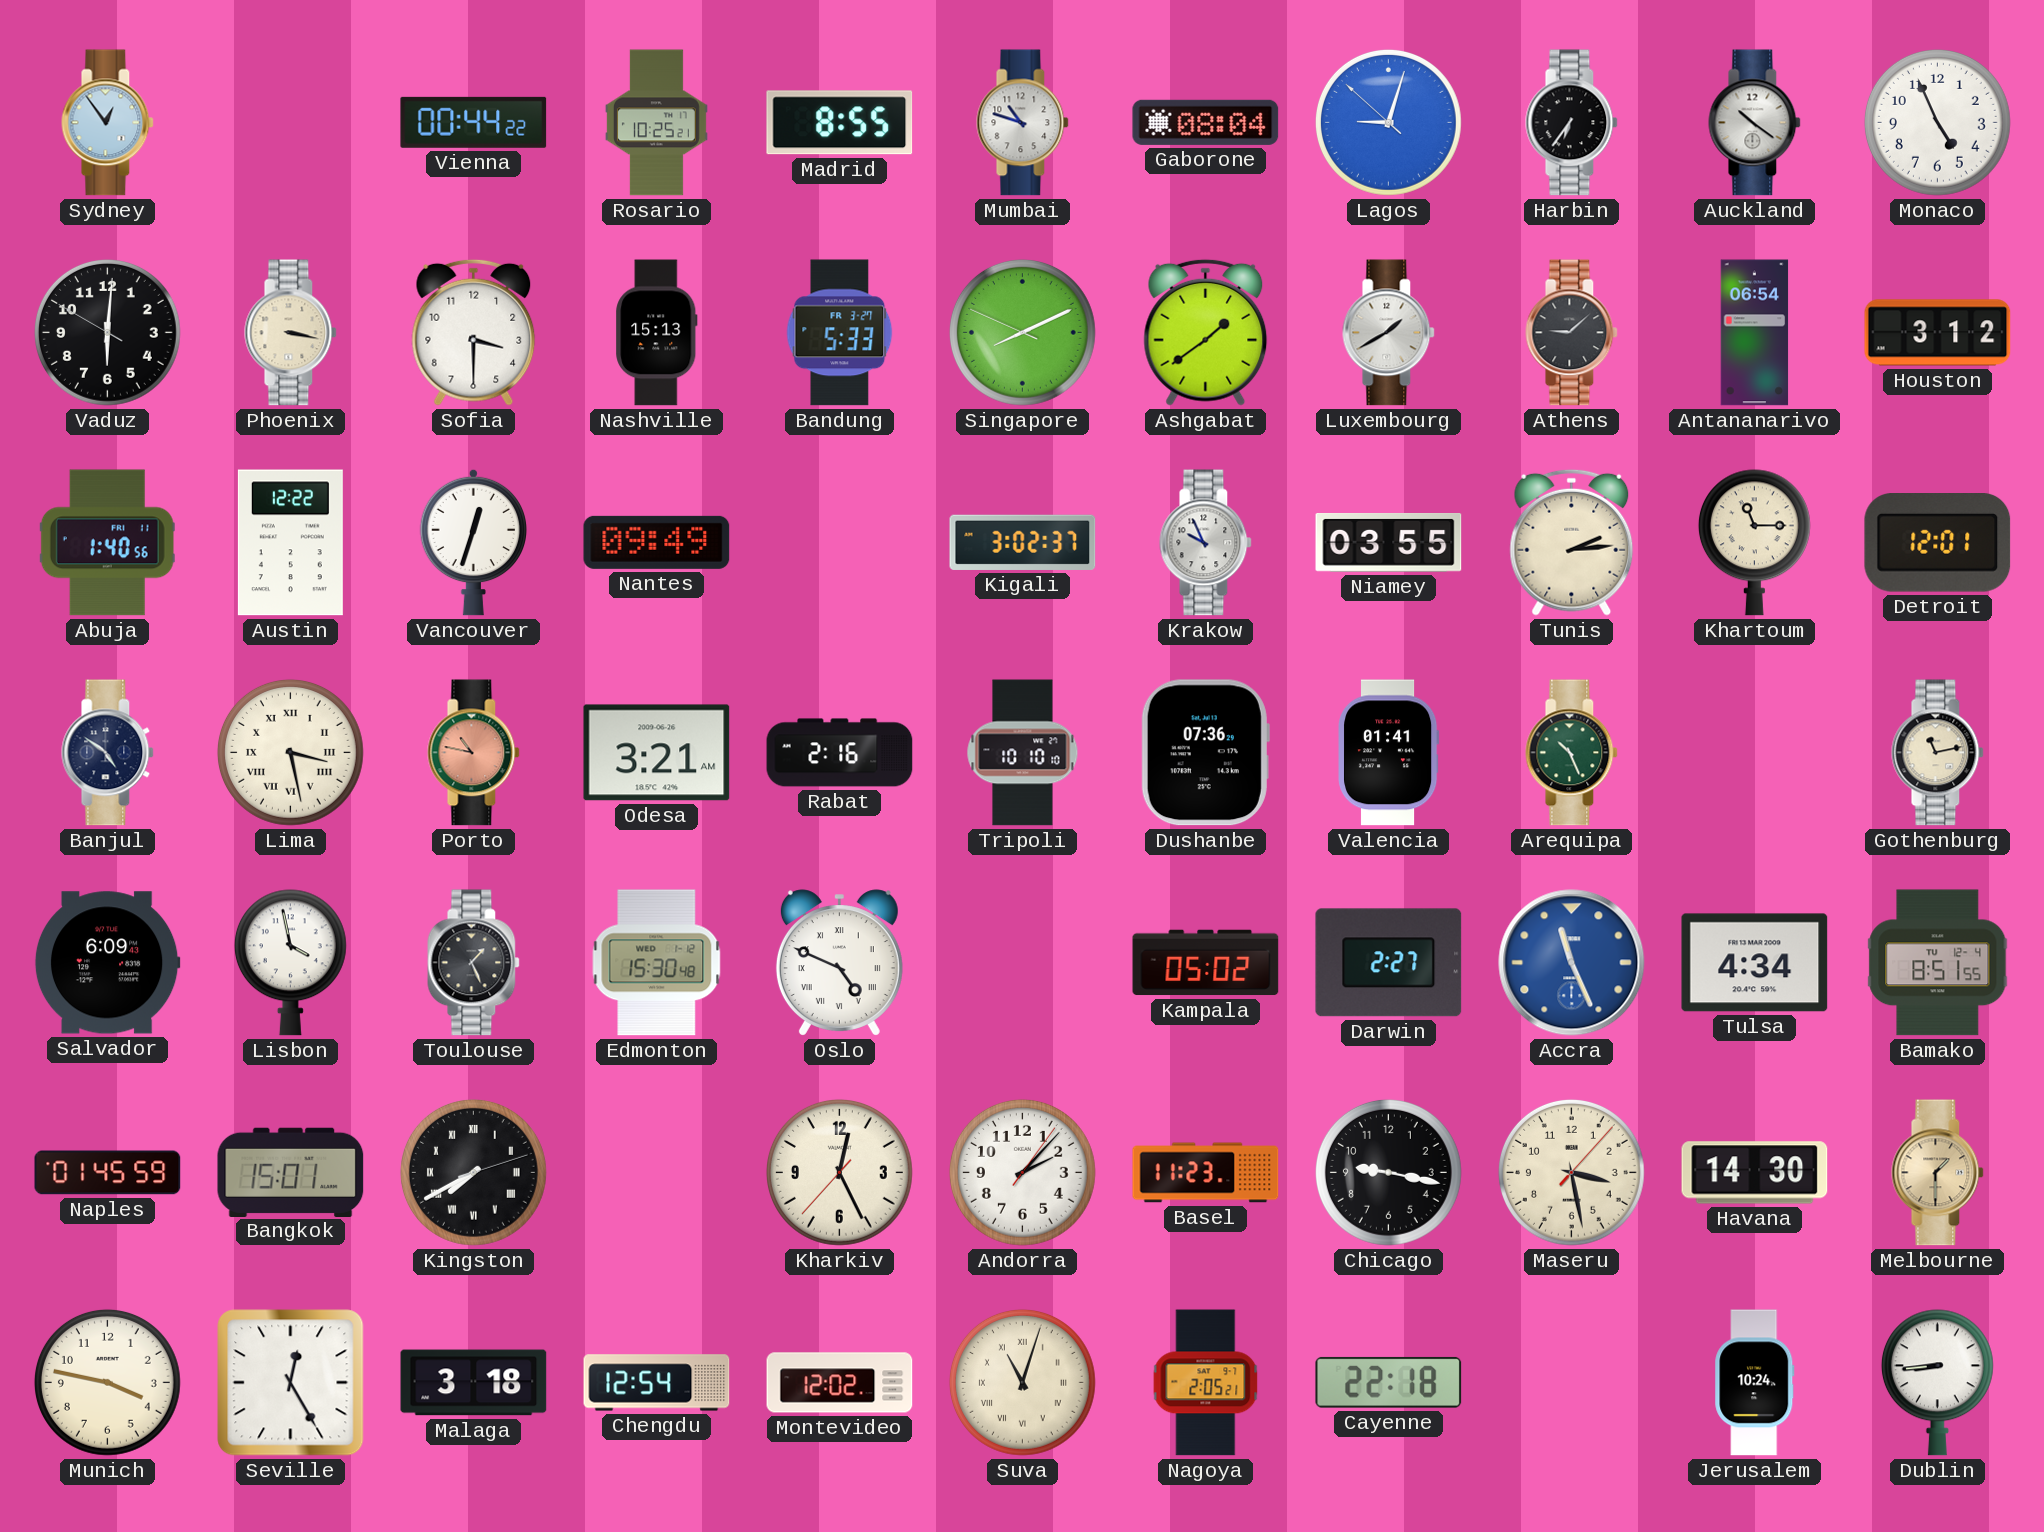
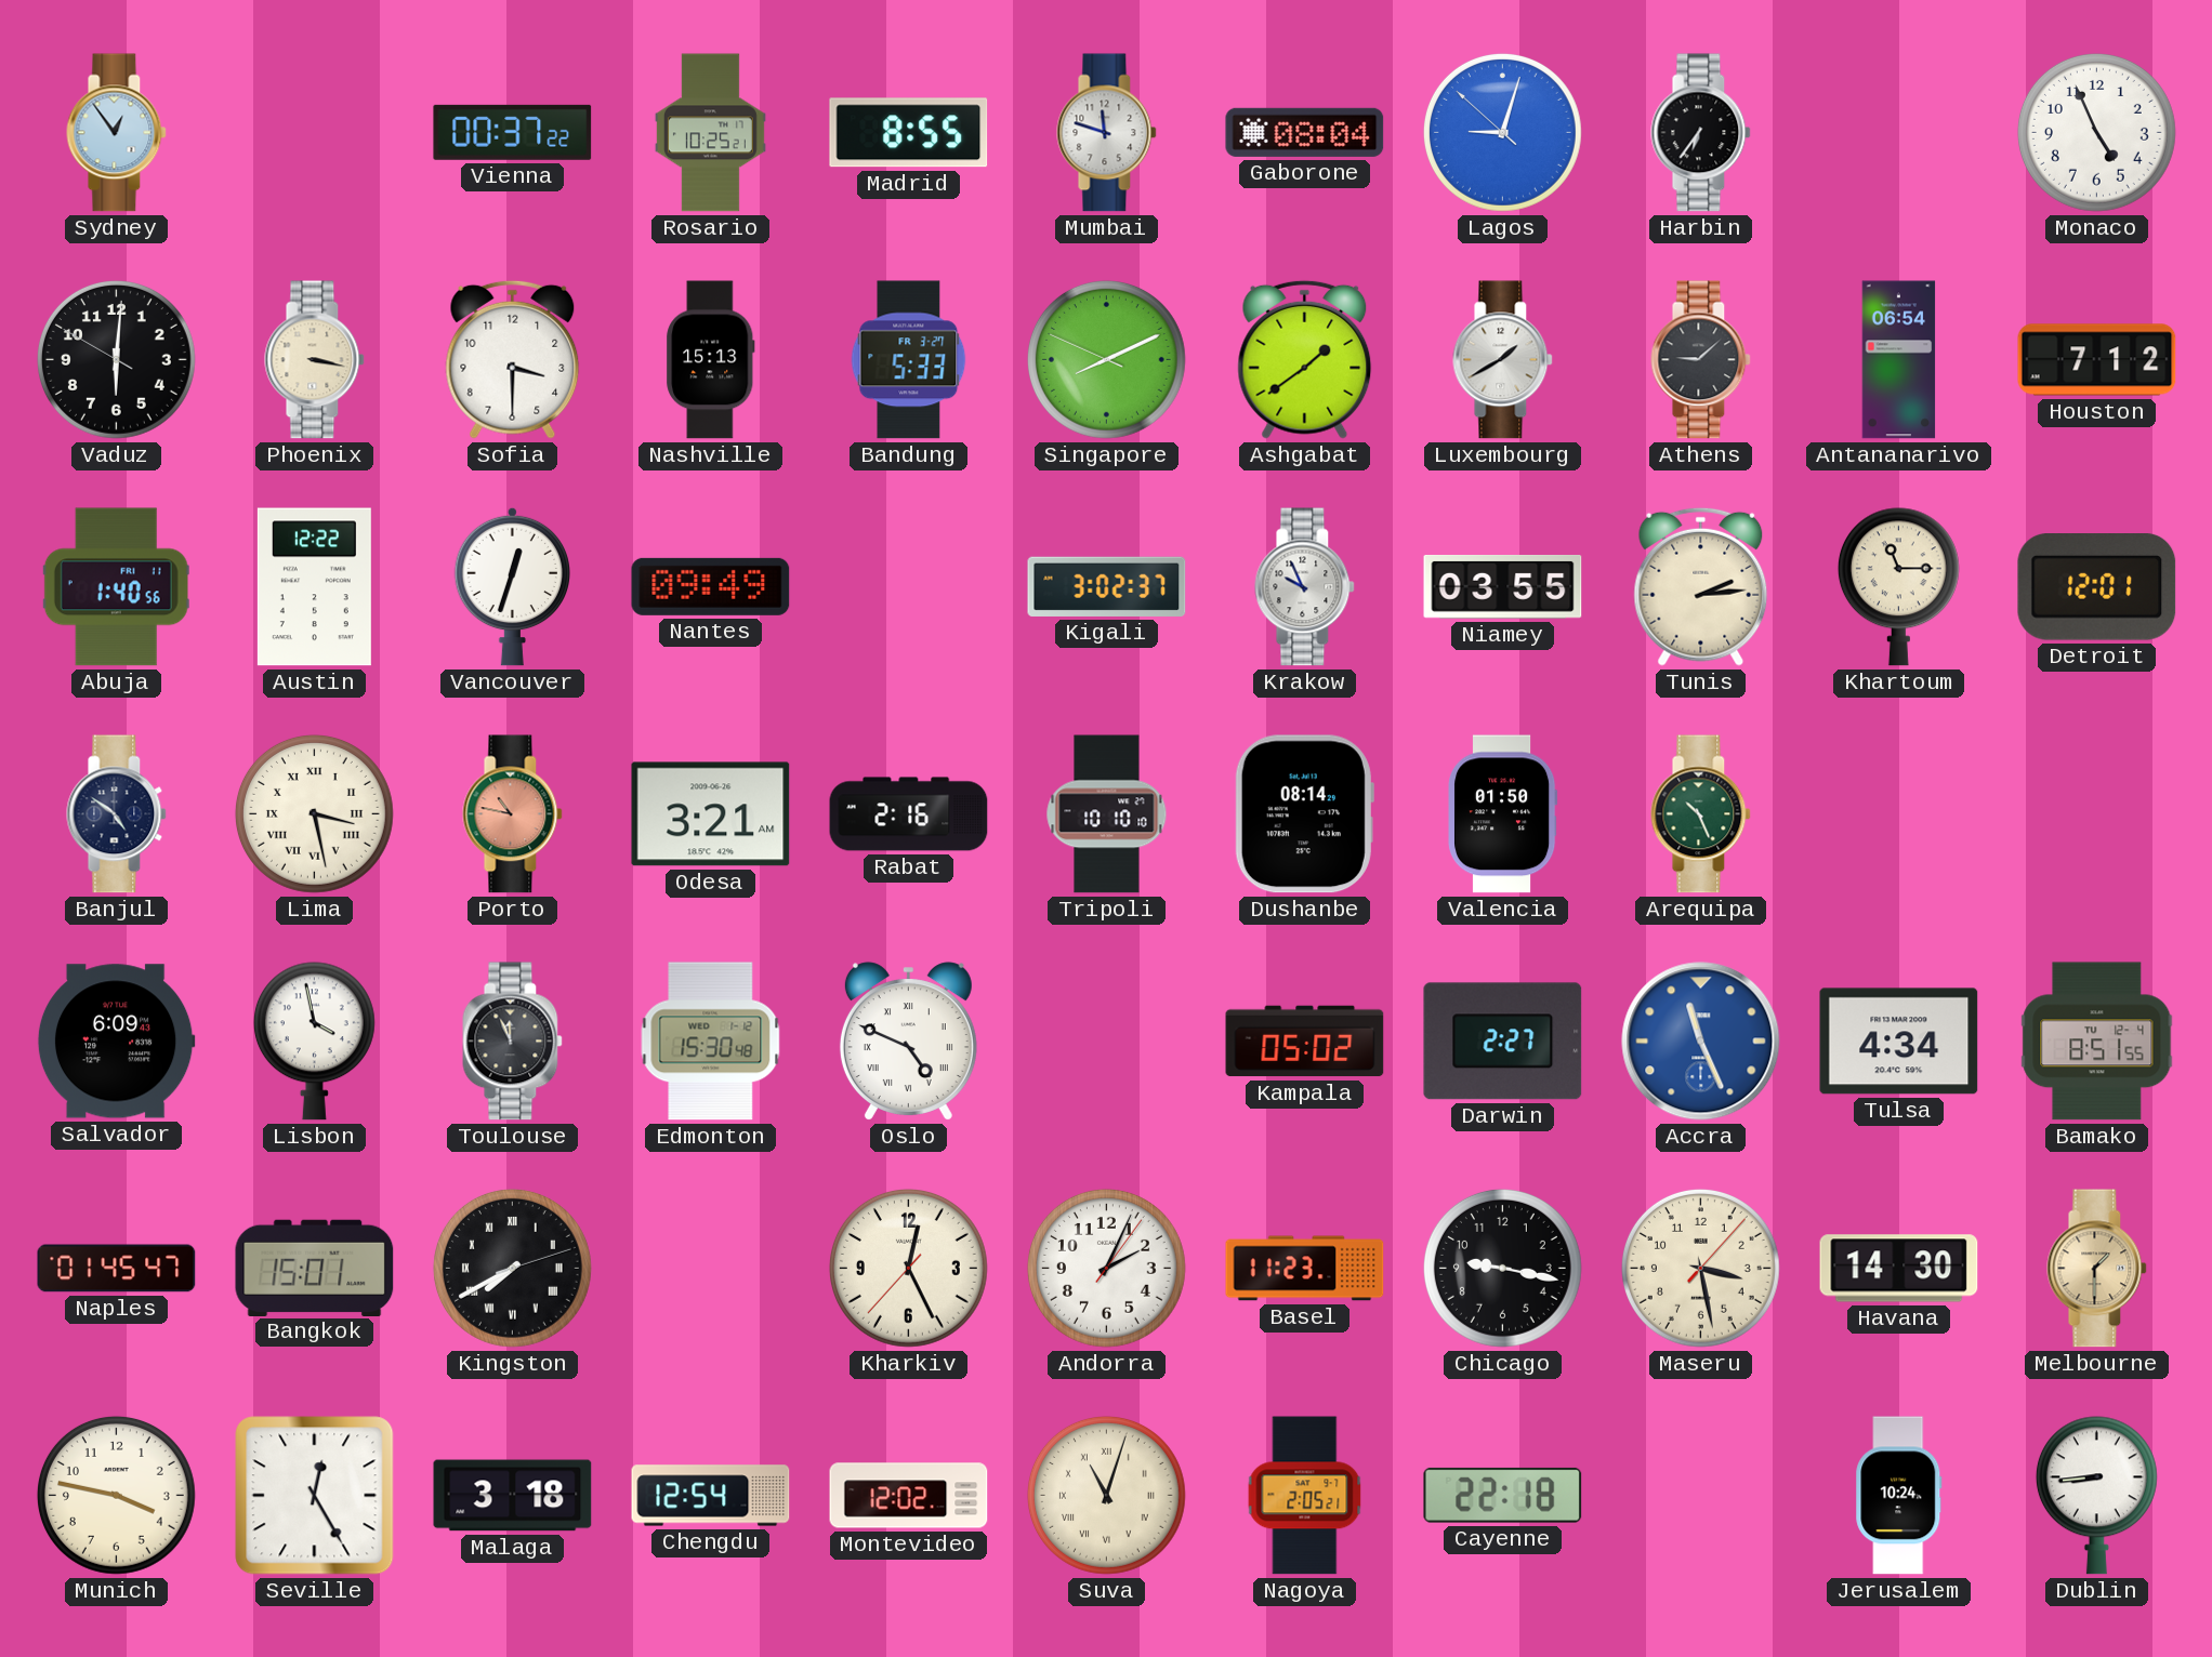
Vienna: 00:44 -> 00:37 (513, 132)
Mumbai: 10:48 -> 11:48 (1107, 133)
Auckland: 10:21 -> none (1755, 123)
Houston: 3:12 -> 7:12 (2097, 360)
Dushanbe: 07:36 -> 08:14 (1304, 814)
Valencia: 01:41 -> 01:50 (1503, 814)
Gothenburg: 11:13 -> none (1938, 753)
Toulouse: 1:26 -> 11:56 (513, 1042)
Naples: 01:45:59 -> 01:45:47 (117, 1269)
Andorra: 2:07 -> 2:04 (1106, 1268)
